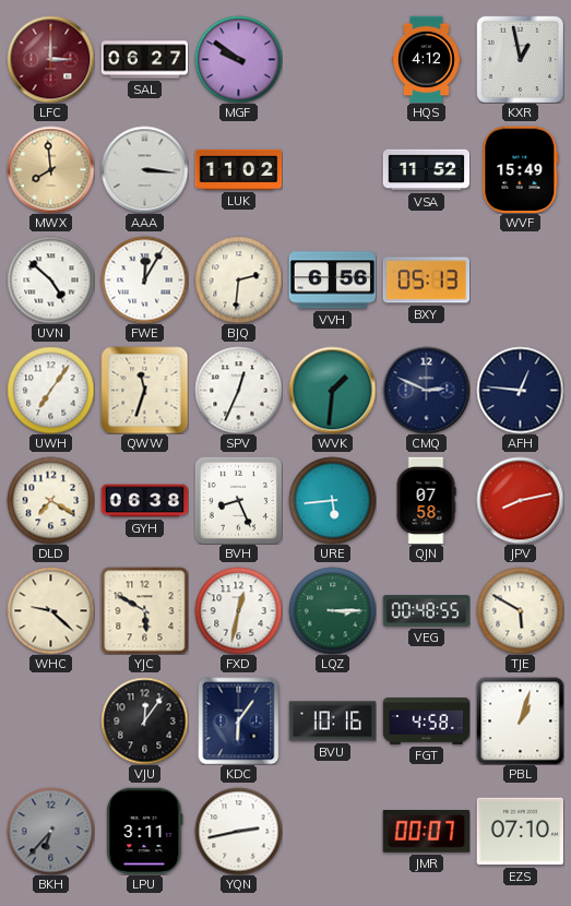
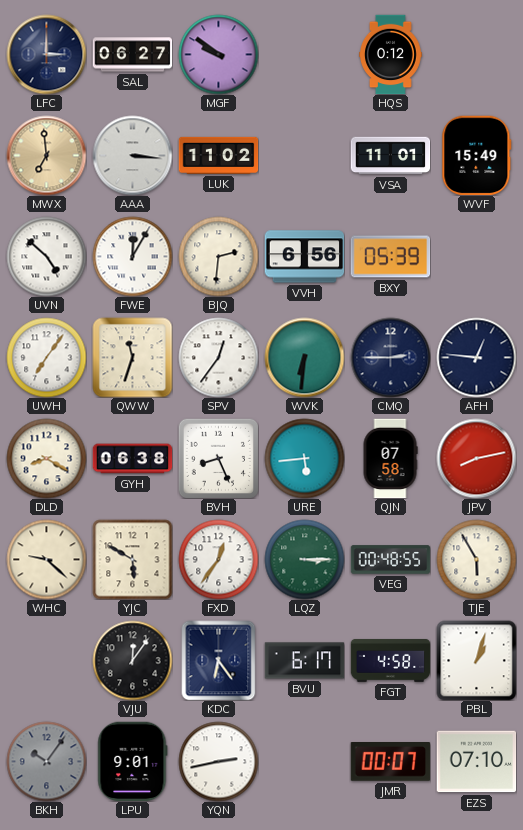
LFC dial: burgundy -> navy (46, 54)
HQS: 4:12 -> 0:12 (391, 54)
KXR: 12:58 -> none (520, 59)
MWX: 7:59 -> 6:59 (46, 155)
VSA: 11:52 -> 11:01 (390, 156)
BXY: 05:13 -> 05:39 (390, 257)
SPV: 12:34 -> 12:36 (218, 357)
WVK: 1:31 -> 6:31 (304, 357)
CMQ: 2:49 -> 2:45 (390, 357)
DLD: 7:20 -> 8:20 (46, 458)
FXD: 12:32 -> 12:36 (218, 559)
TJE: 5:50 -> 5:55 (476, 559)
KDC: 6:06 -> 6:24 (219, 660)
BVU: 10:16 -> 6:17 (304, 661)
BKH: 6:37 -> 10:06 (46, 761)
LPU: 3:11 -> 9:01 (133, 761)
